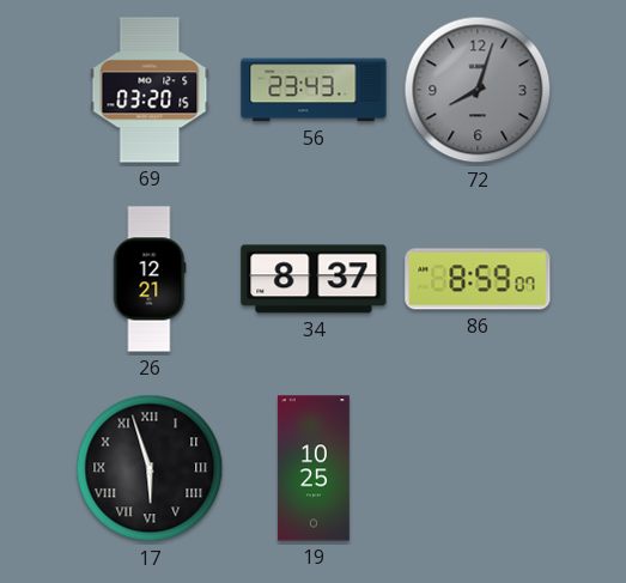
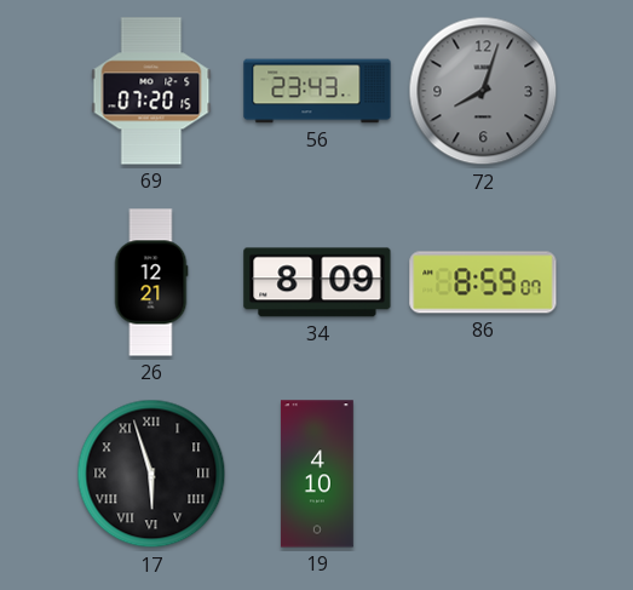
69: 03:20 -> 07:20 (151, 91)
34: 8:37 -> 8:09 (317, 282)
19: 10:25 -> 4:10 (317, 474)
